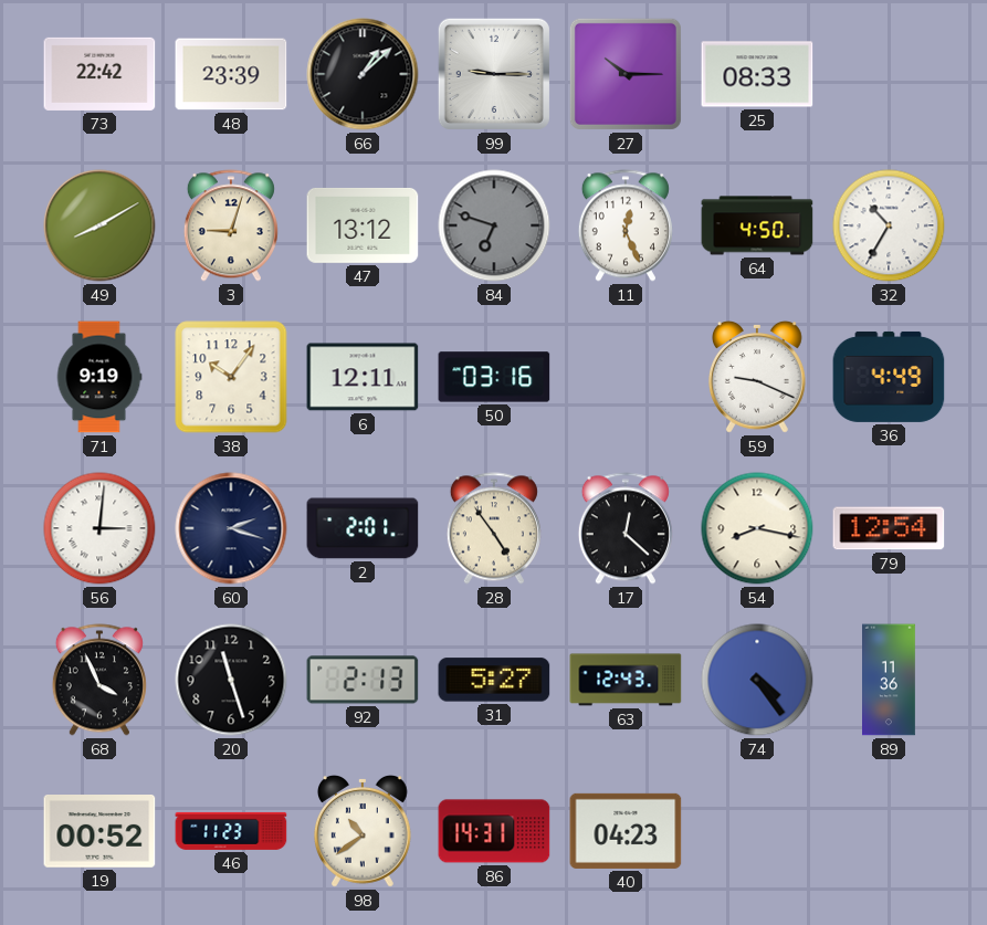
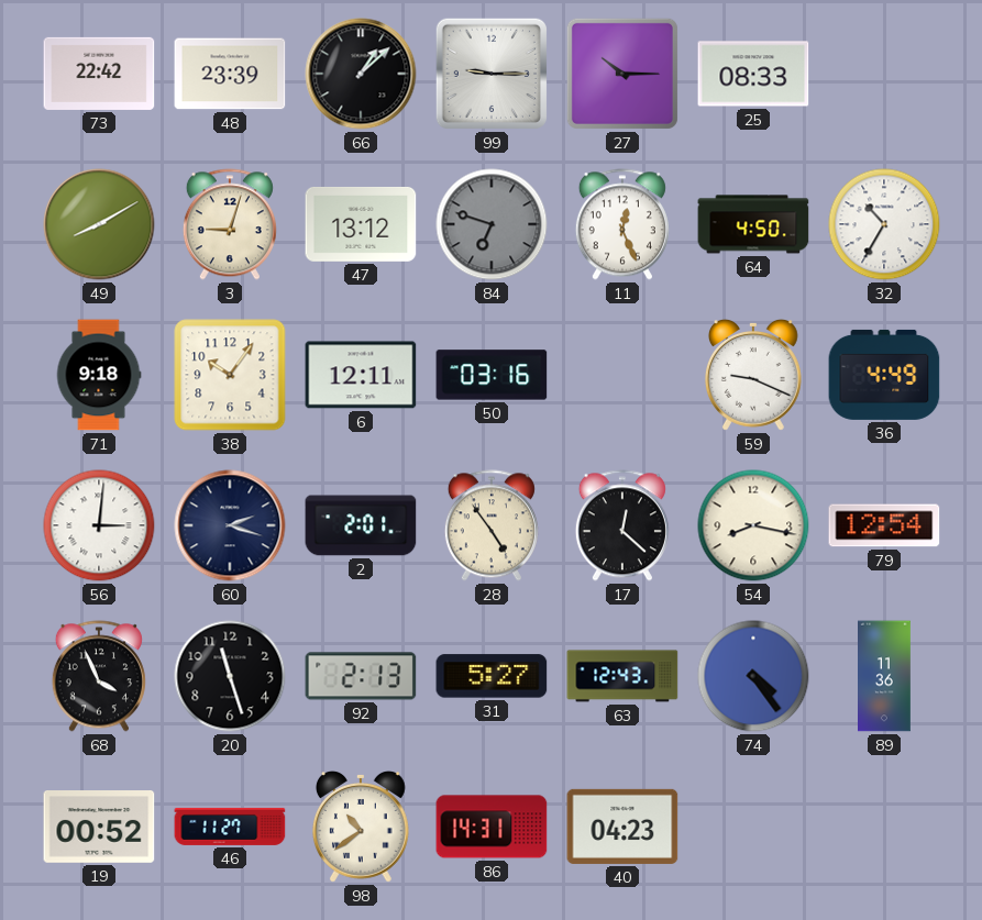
71: 9:19 -> 9:18 (99, 375)
46: 11:23 -> 11:27 (230, 827)
